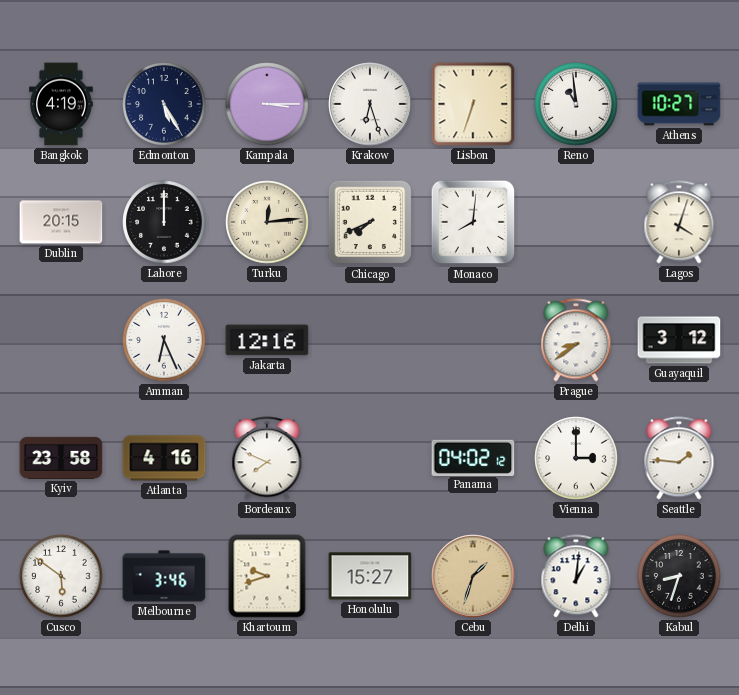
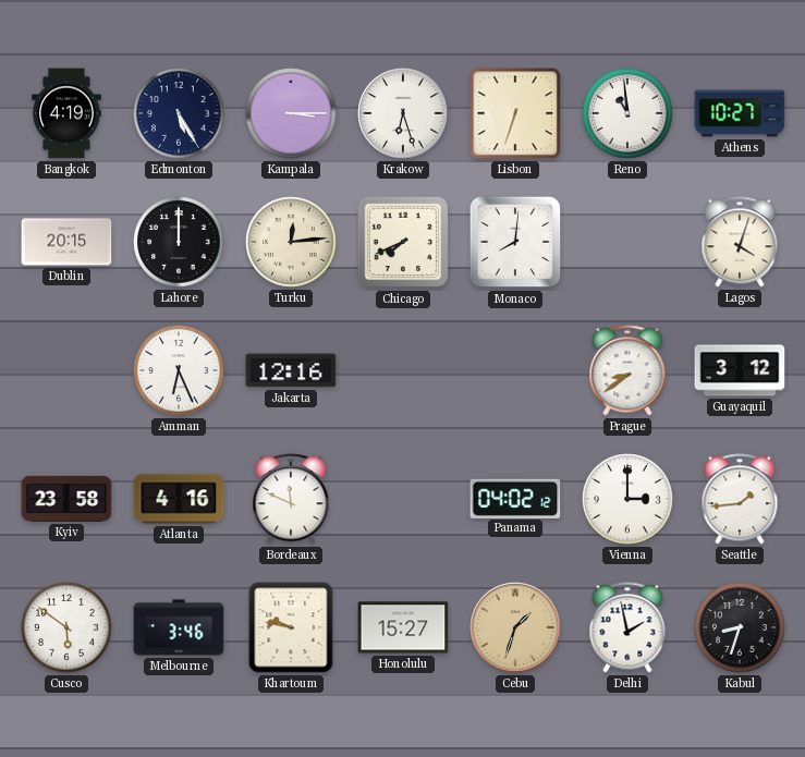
Bordeaux: 7:49 -> 11:49 (291, 499)
Seattle: 1:46 -> 1:44 (740, 499)
Khartoum: 9:42 -> 9:47 (291, 627)
Delhi: 1:01 -> 1:58 (627, 627)
